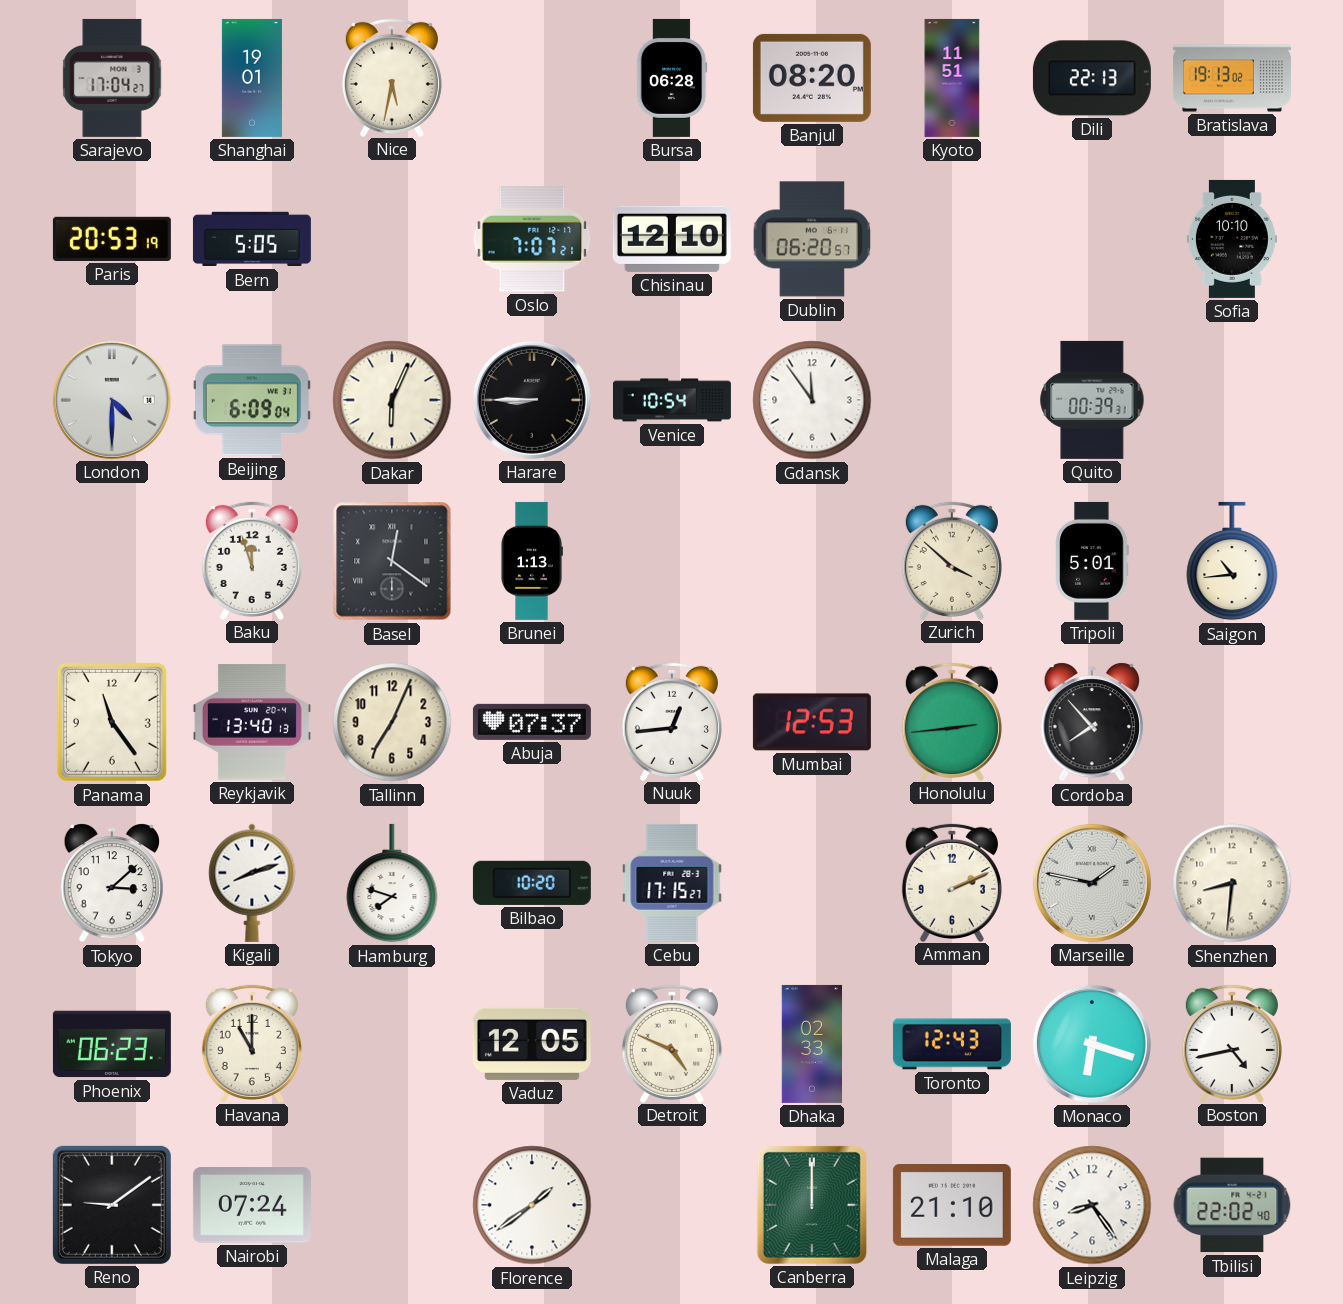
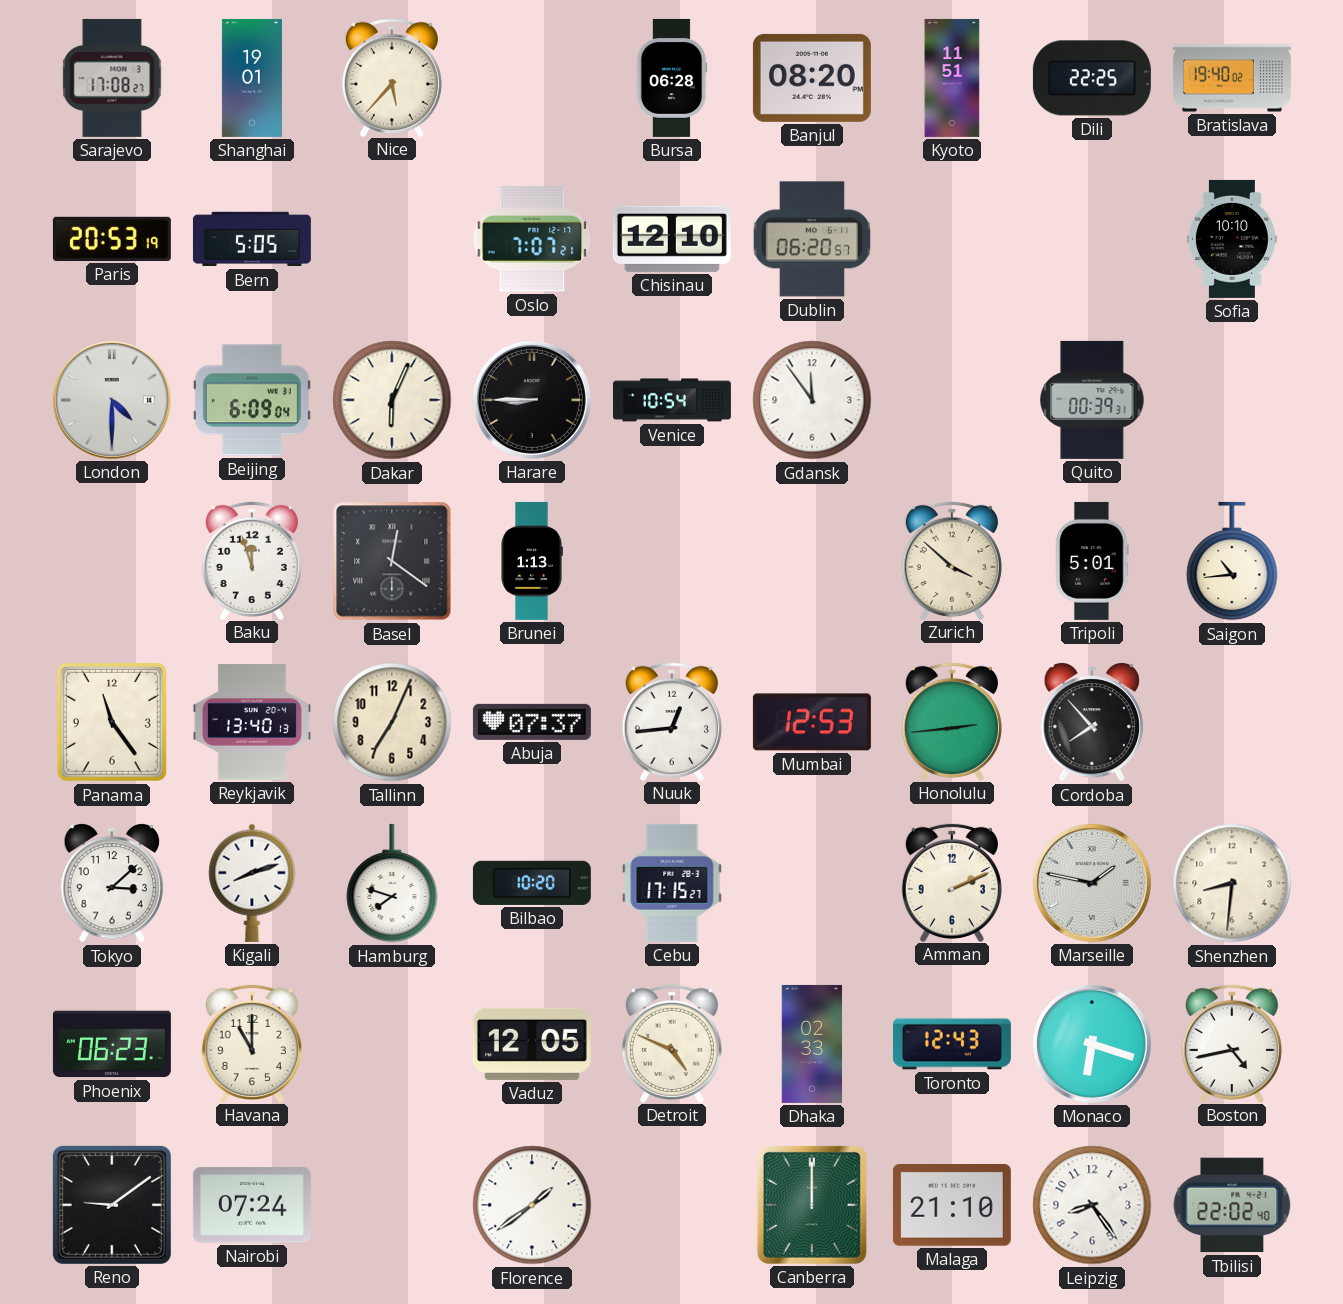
Sarajevo: 17:04 -> 17:08 (112, 78)
Nice: 5:32 -> 5:37 (392, 77)
Dili: 22:13 -> 22:25 (1092, 78)
Bratislava: 19:13 -> 19:40 (1232, 78)
